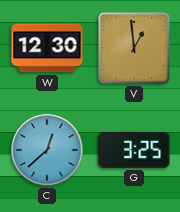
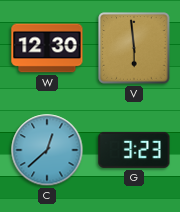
V: 12:59 -> 5:59 (134, 48)
G: 3:25 -> 3:23 (134, 150)
